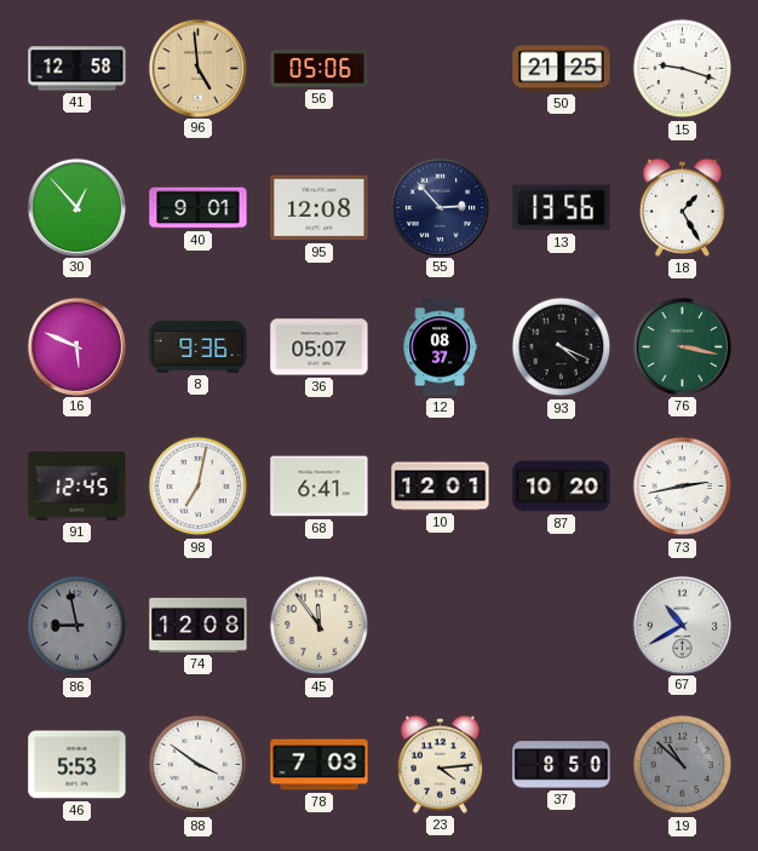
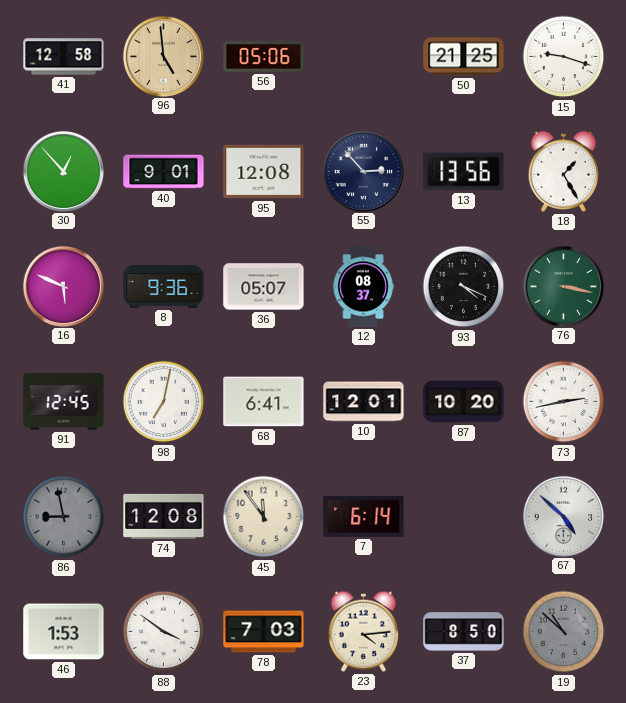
7: none -> 6:14 (364, 516)
67: 10:40 -> 4:52 (563, 516)
46: 5:53 -> 1:53 (64, 632)
